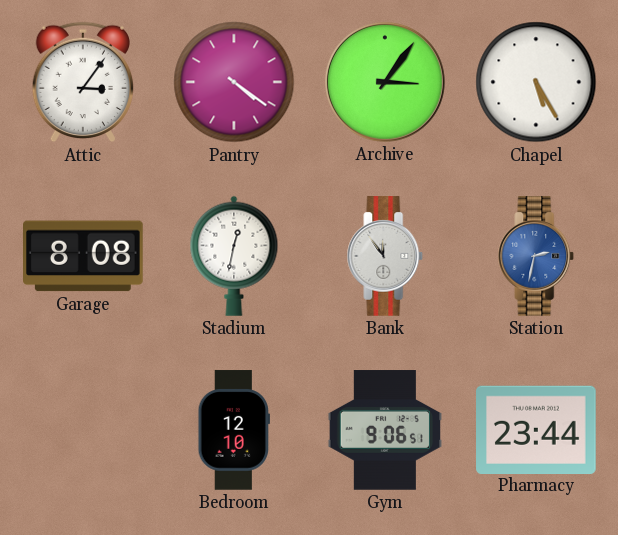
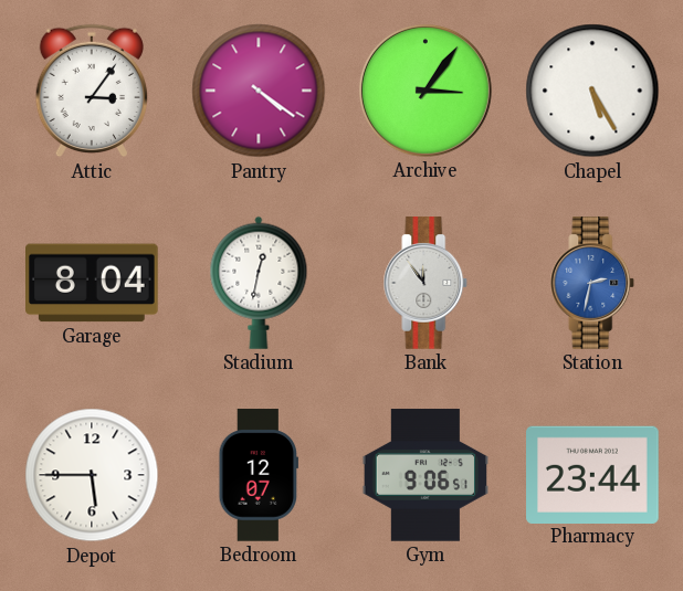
Garage: 8:08 -> 8:04 (93, 283)
Depot: none -> 5:45 (92, 475)
Bedroom: 12:10 -> 12:07 (258, 475)
